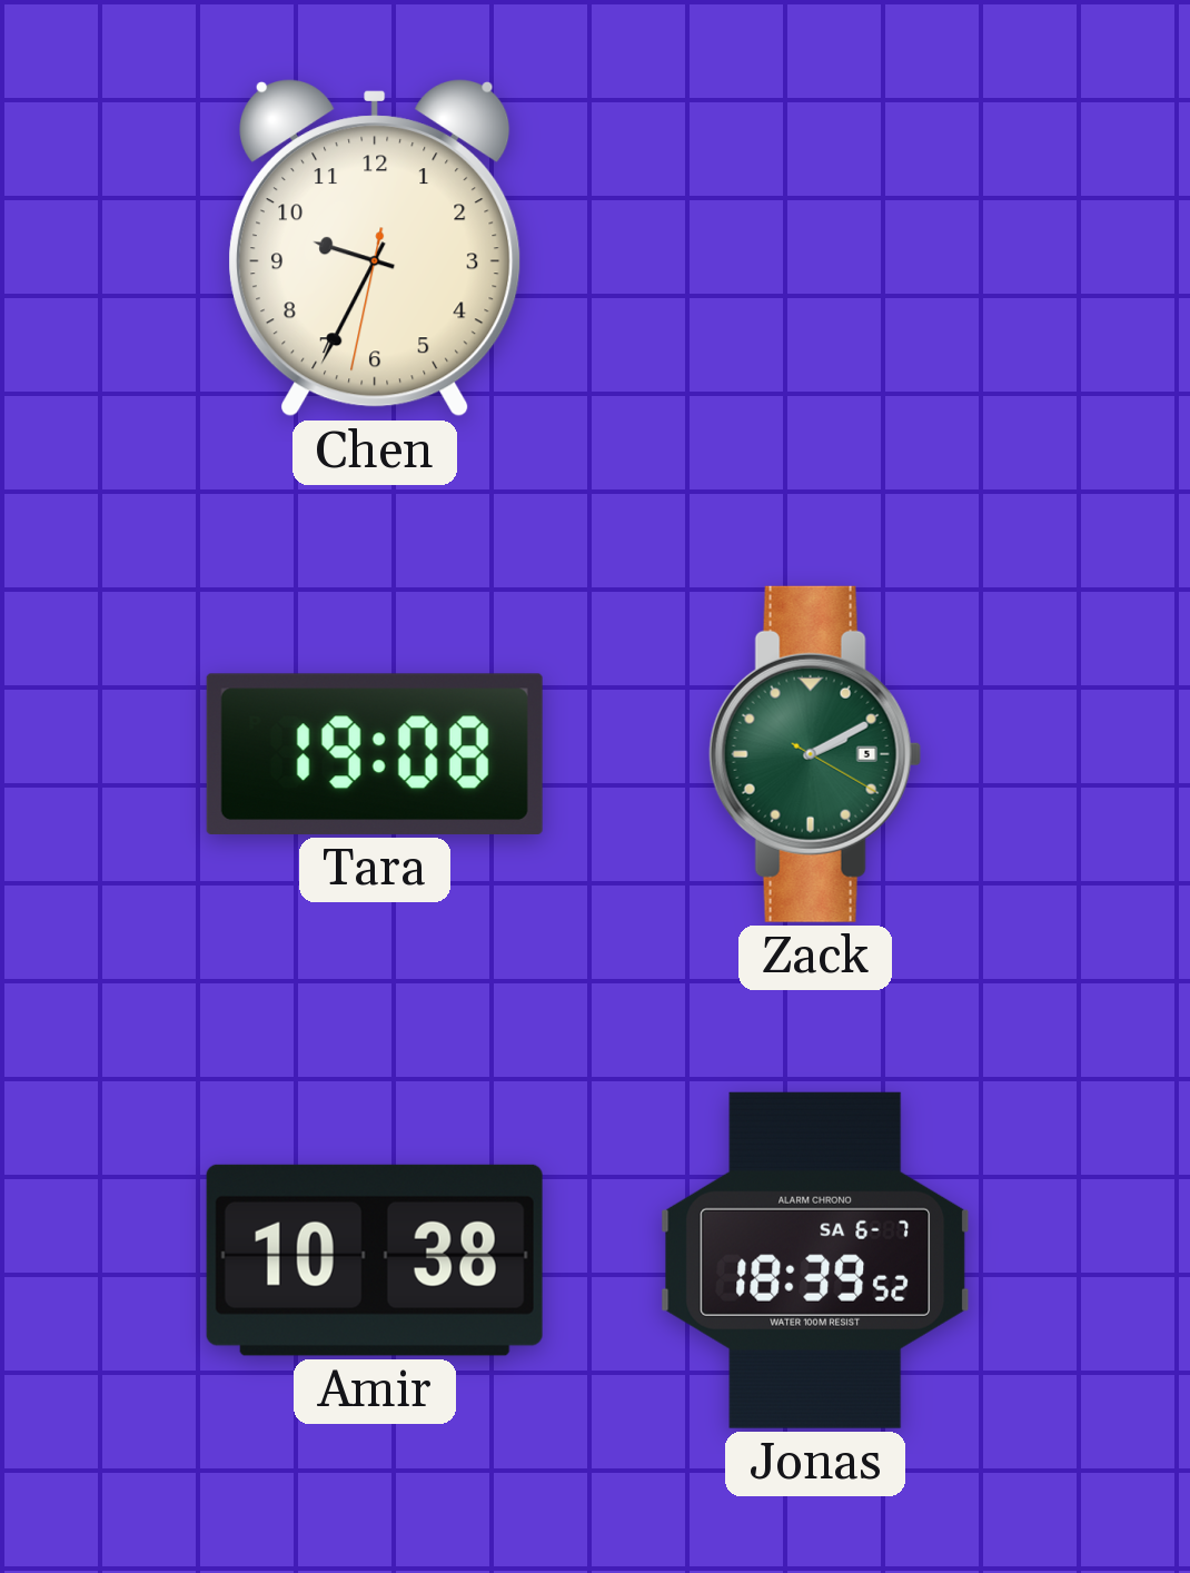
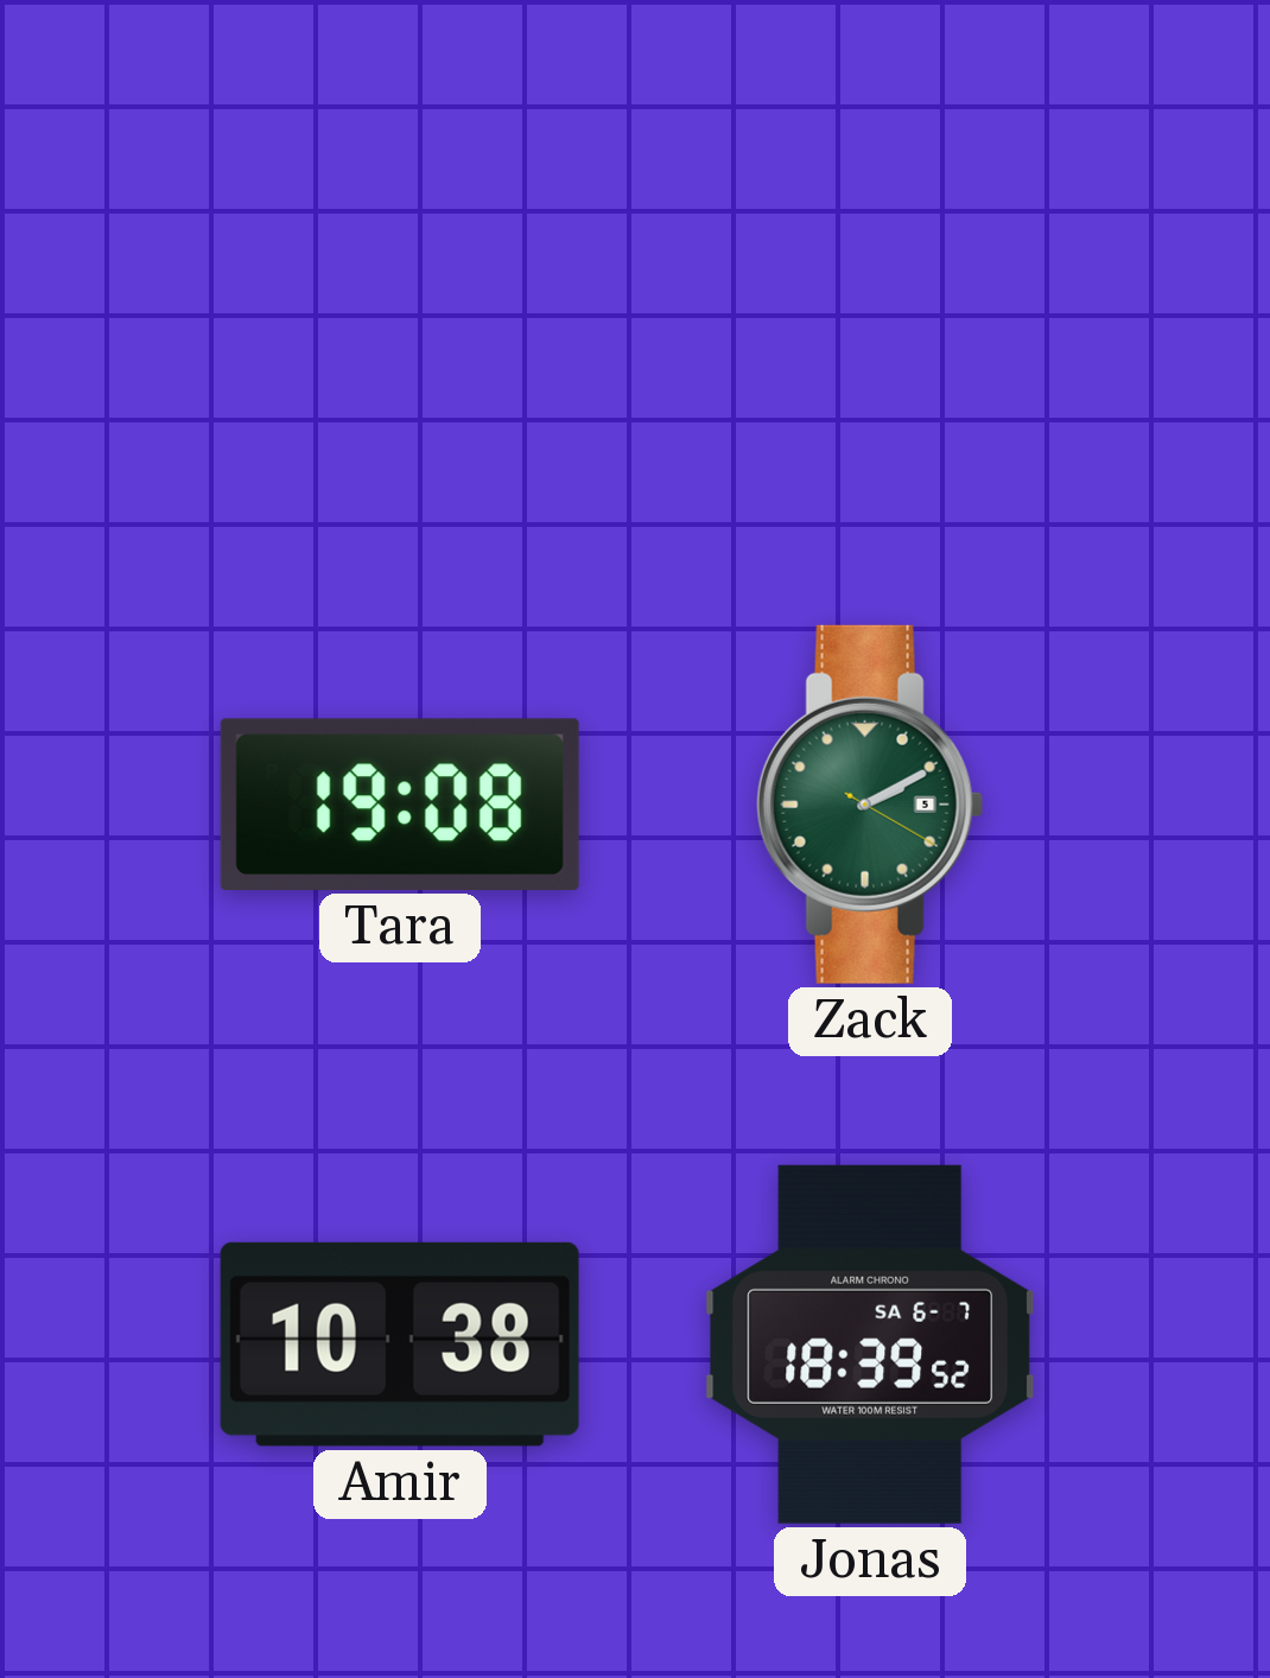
Chen: 9:34 -> none (376, 249)
